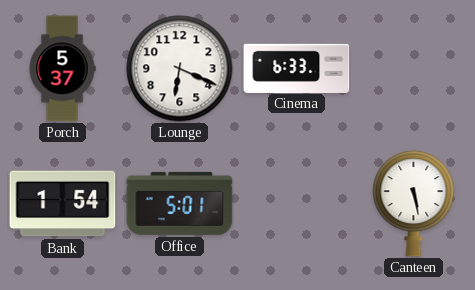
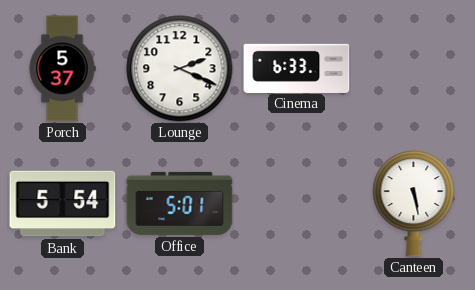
Lounge: 6:19 -> 2:19 (180, 69)
Bank: 1:54 -> 5:54 (63, 204)
